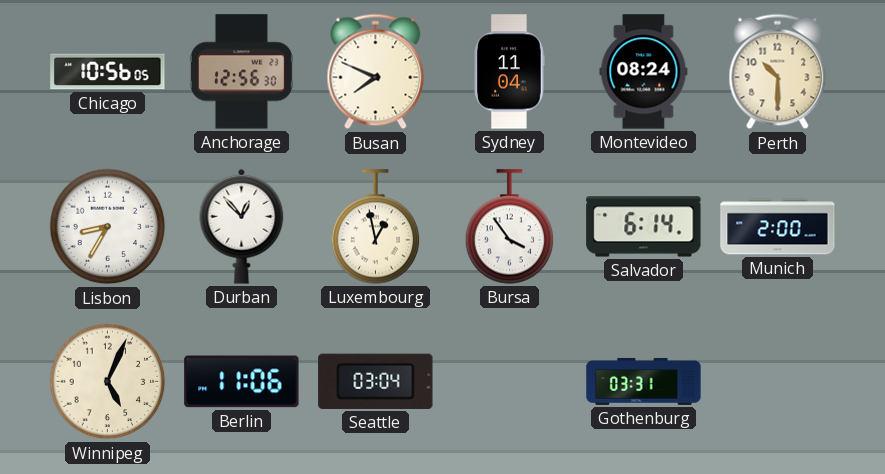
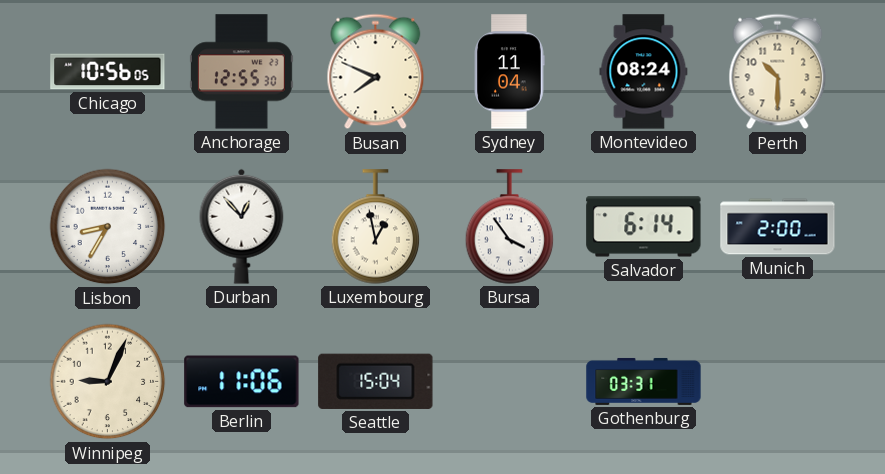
Anchorage: 12:56 -> 12:55 (241, 72)
Winnipeg: 5:04 -> 9:04 (108, 382)
Seattle: 03:04 -> 15:04 (376, 381)
